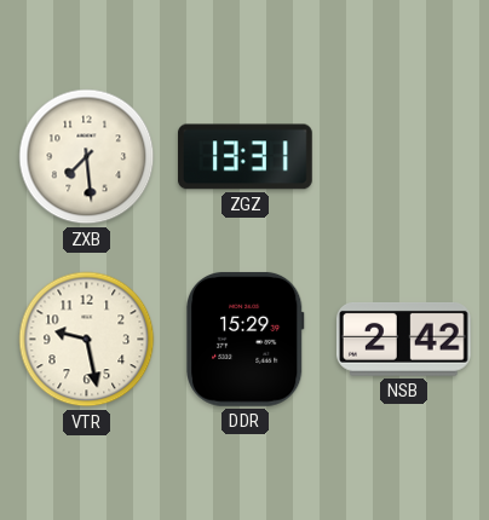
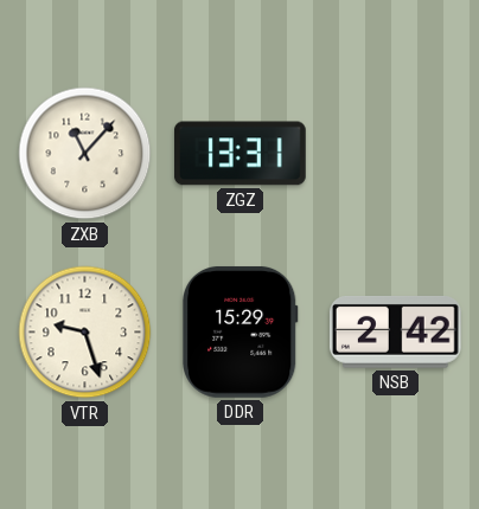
ZXB: 7:29 -> 11:07 (85, 154)
VTR: 9:28 -> 9:27 (85, 333)
